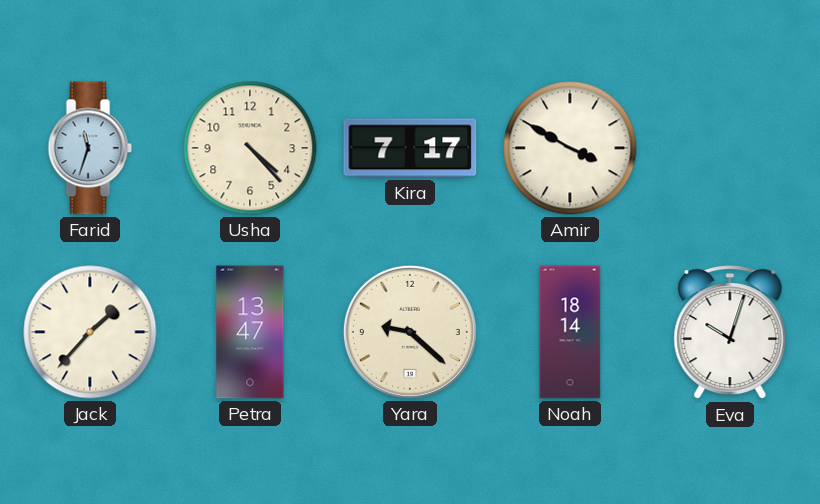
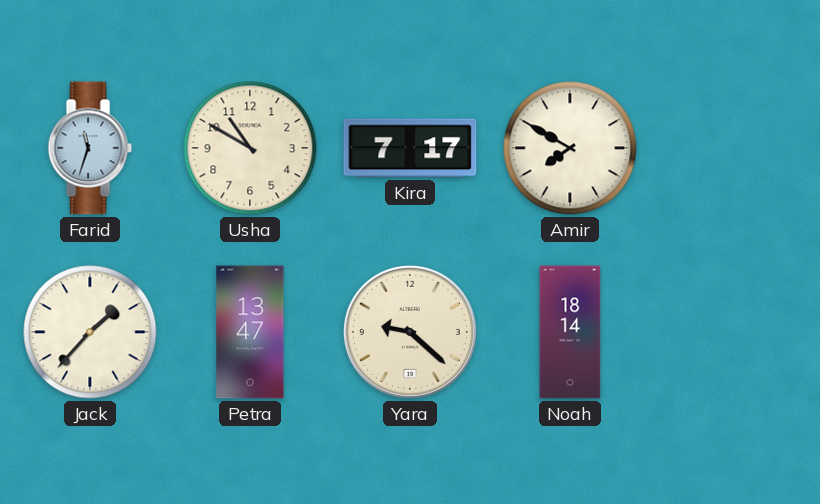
Usha: 4:23 -> 10:50 (250, 148)
Amir: 3:50 -> 7:50 (570, 148)
Eva: 10:03 -> none (730, 333)
